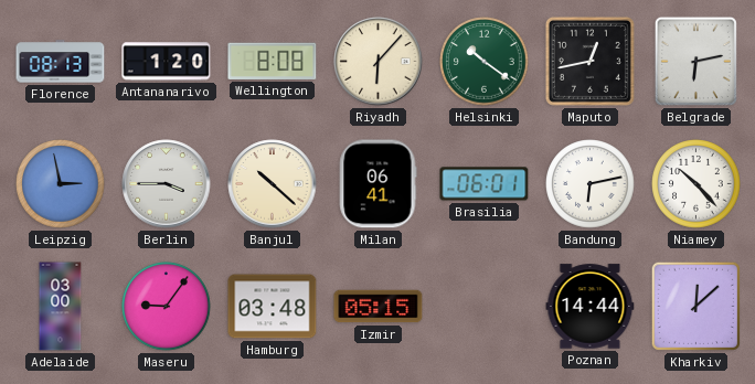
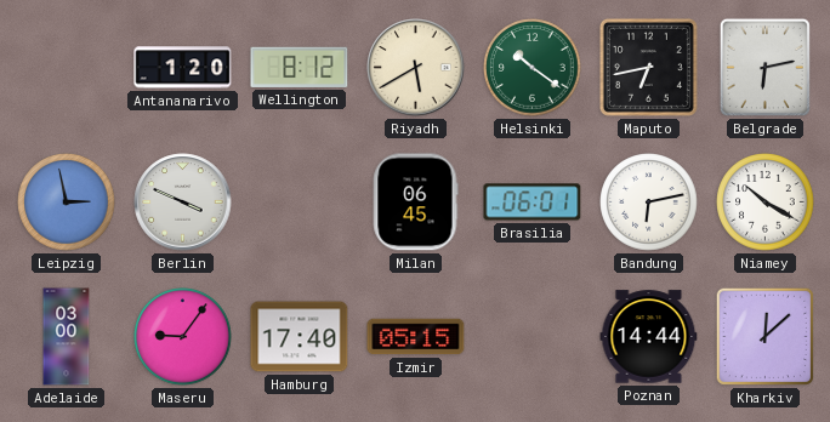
Florence: 08:13 -> none (61, 62)
Wellington: 8:08 -> 8:12 (300, 67)
Riyadh: 6:07 -> 5:40 (416, 68)
Maputo: 12:43 -> 6:43 (648, 67)
Berlin: 3:45 -> 3:49 (183, 203)
Banjul: 10:22 -> none (273, 184)
Milan: 06:41 -> 06:45 (415, 203)
Niamey: 10:23 -> 10:20 (766, 203)
Hamburg: 03:48 -> 17:40 (300, 337)
